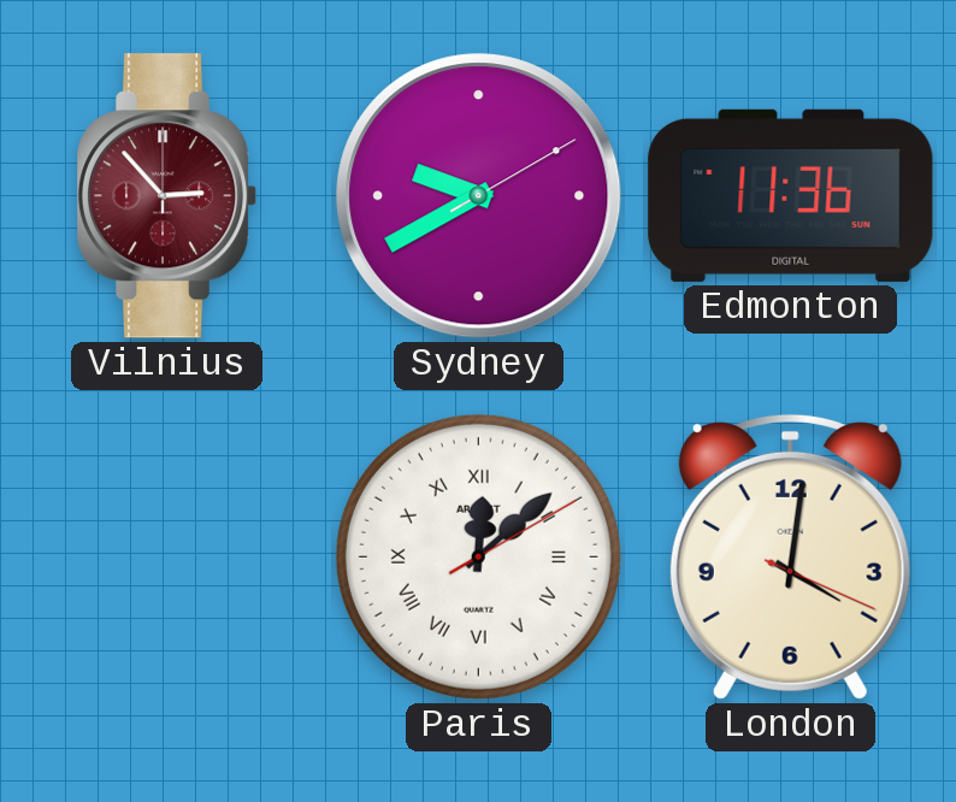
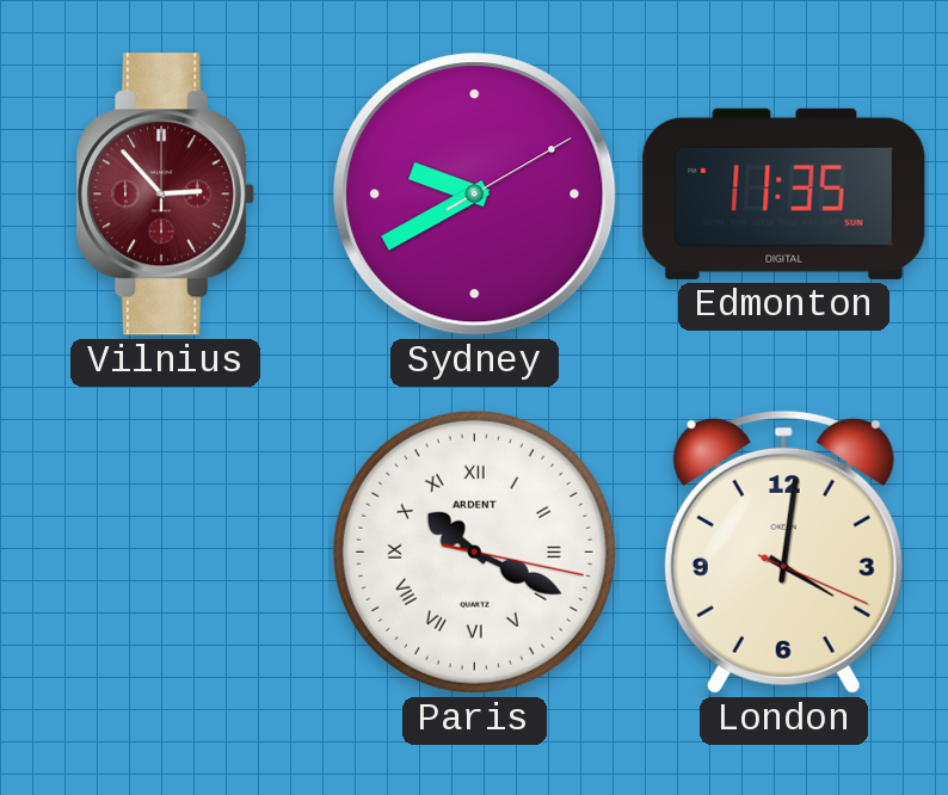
Edmonton: 11:36 -> 11:35 (784, 193)
Paris: 12:08 -> 10:19 (474, 551)
